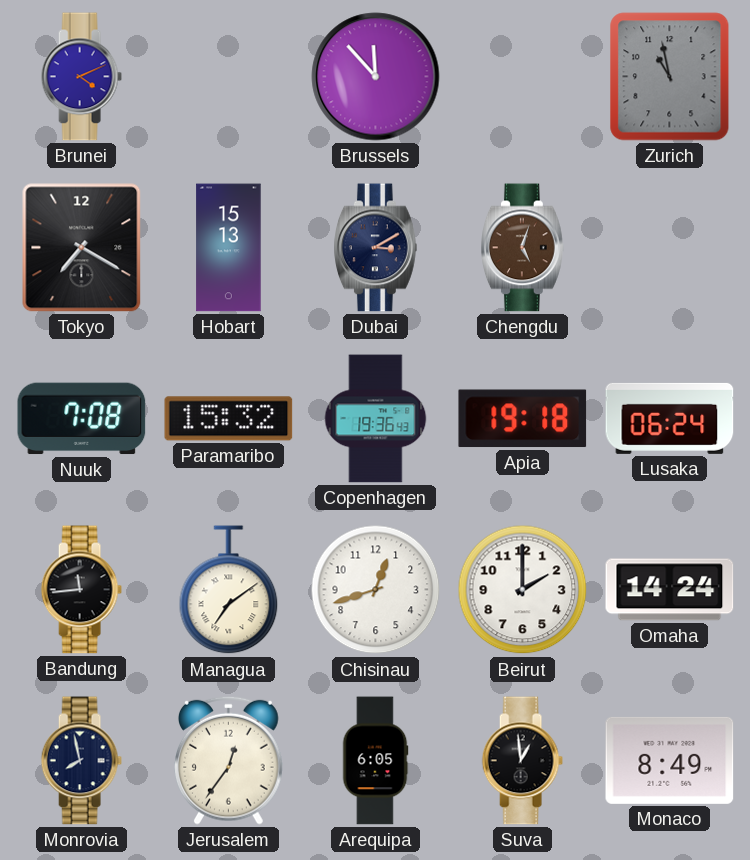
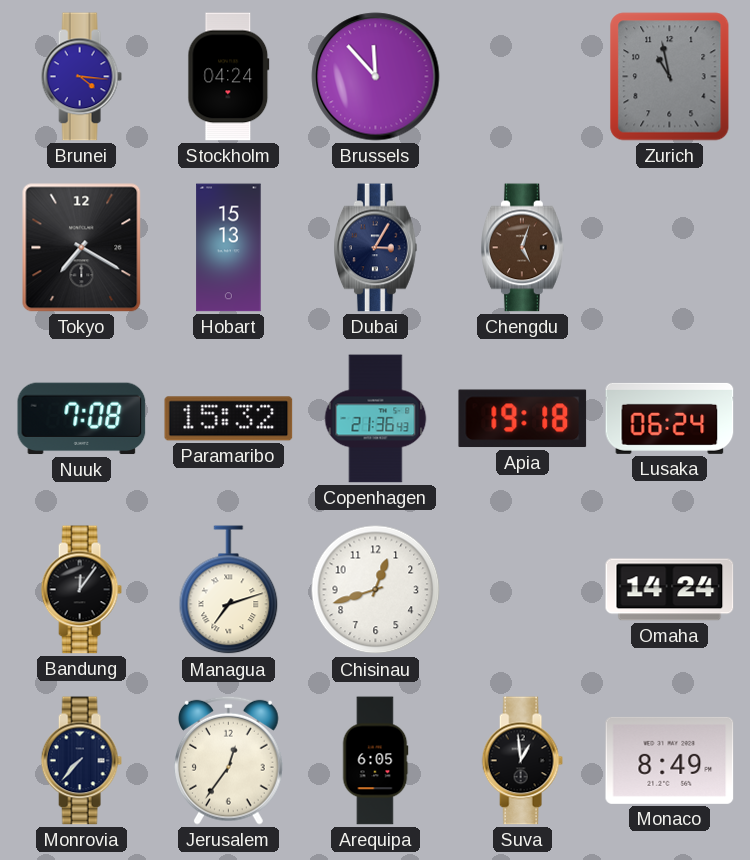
Brunei: 4:11 -> 4:16 (81, 77)
Stockholm: none -> 04:24 (229, 77)
Dubai: 3:10 -> 3:05 (376, 248)
Copenhagen: 19:36 -> 21:36 (376, 419)
Bandung: 11:44 -> 12:06 (81, 590)
Managua: 7:09 -> 7:12 (229, 590)
Beirut: 2:00 -> none (523, 590)
Monrovia: 7:58 -> 7:37 (81, 761)
